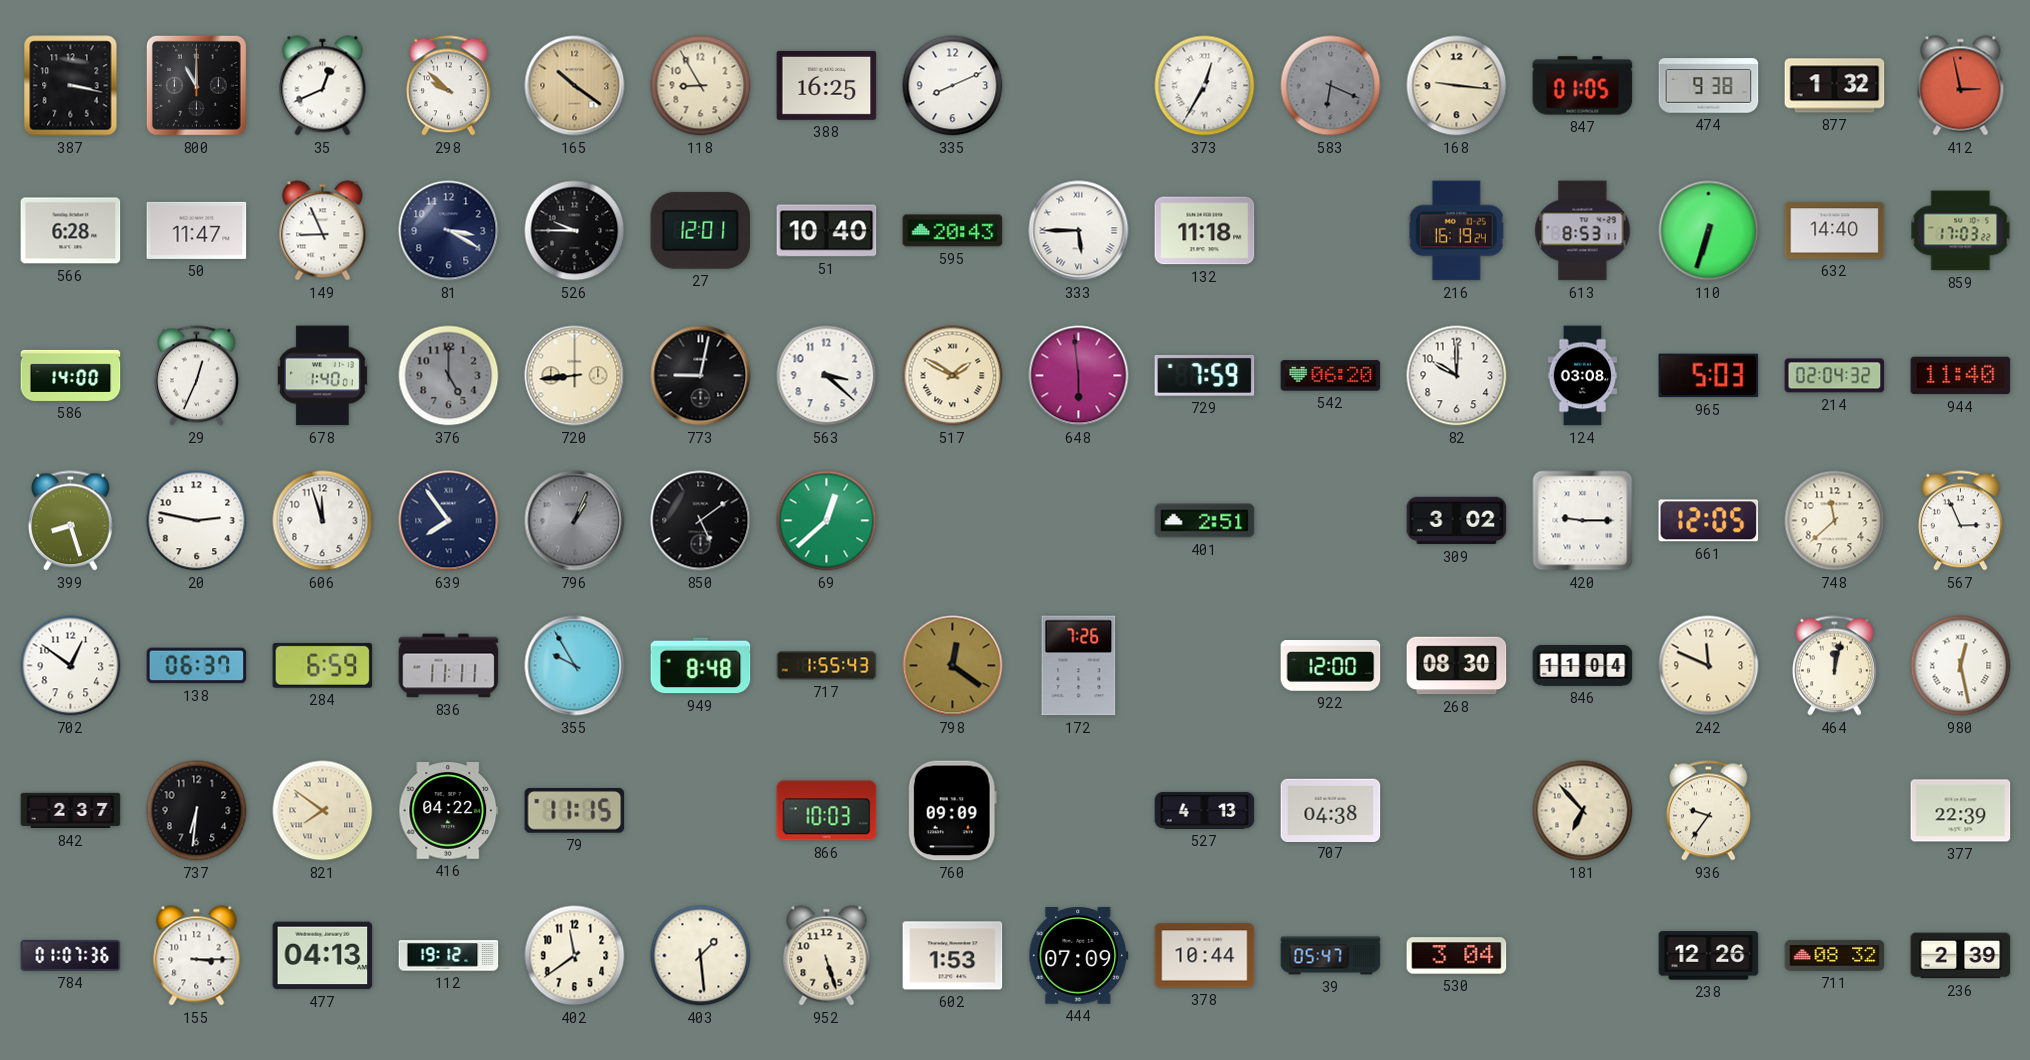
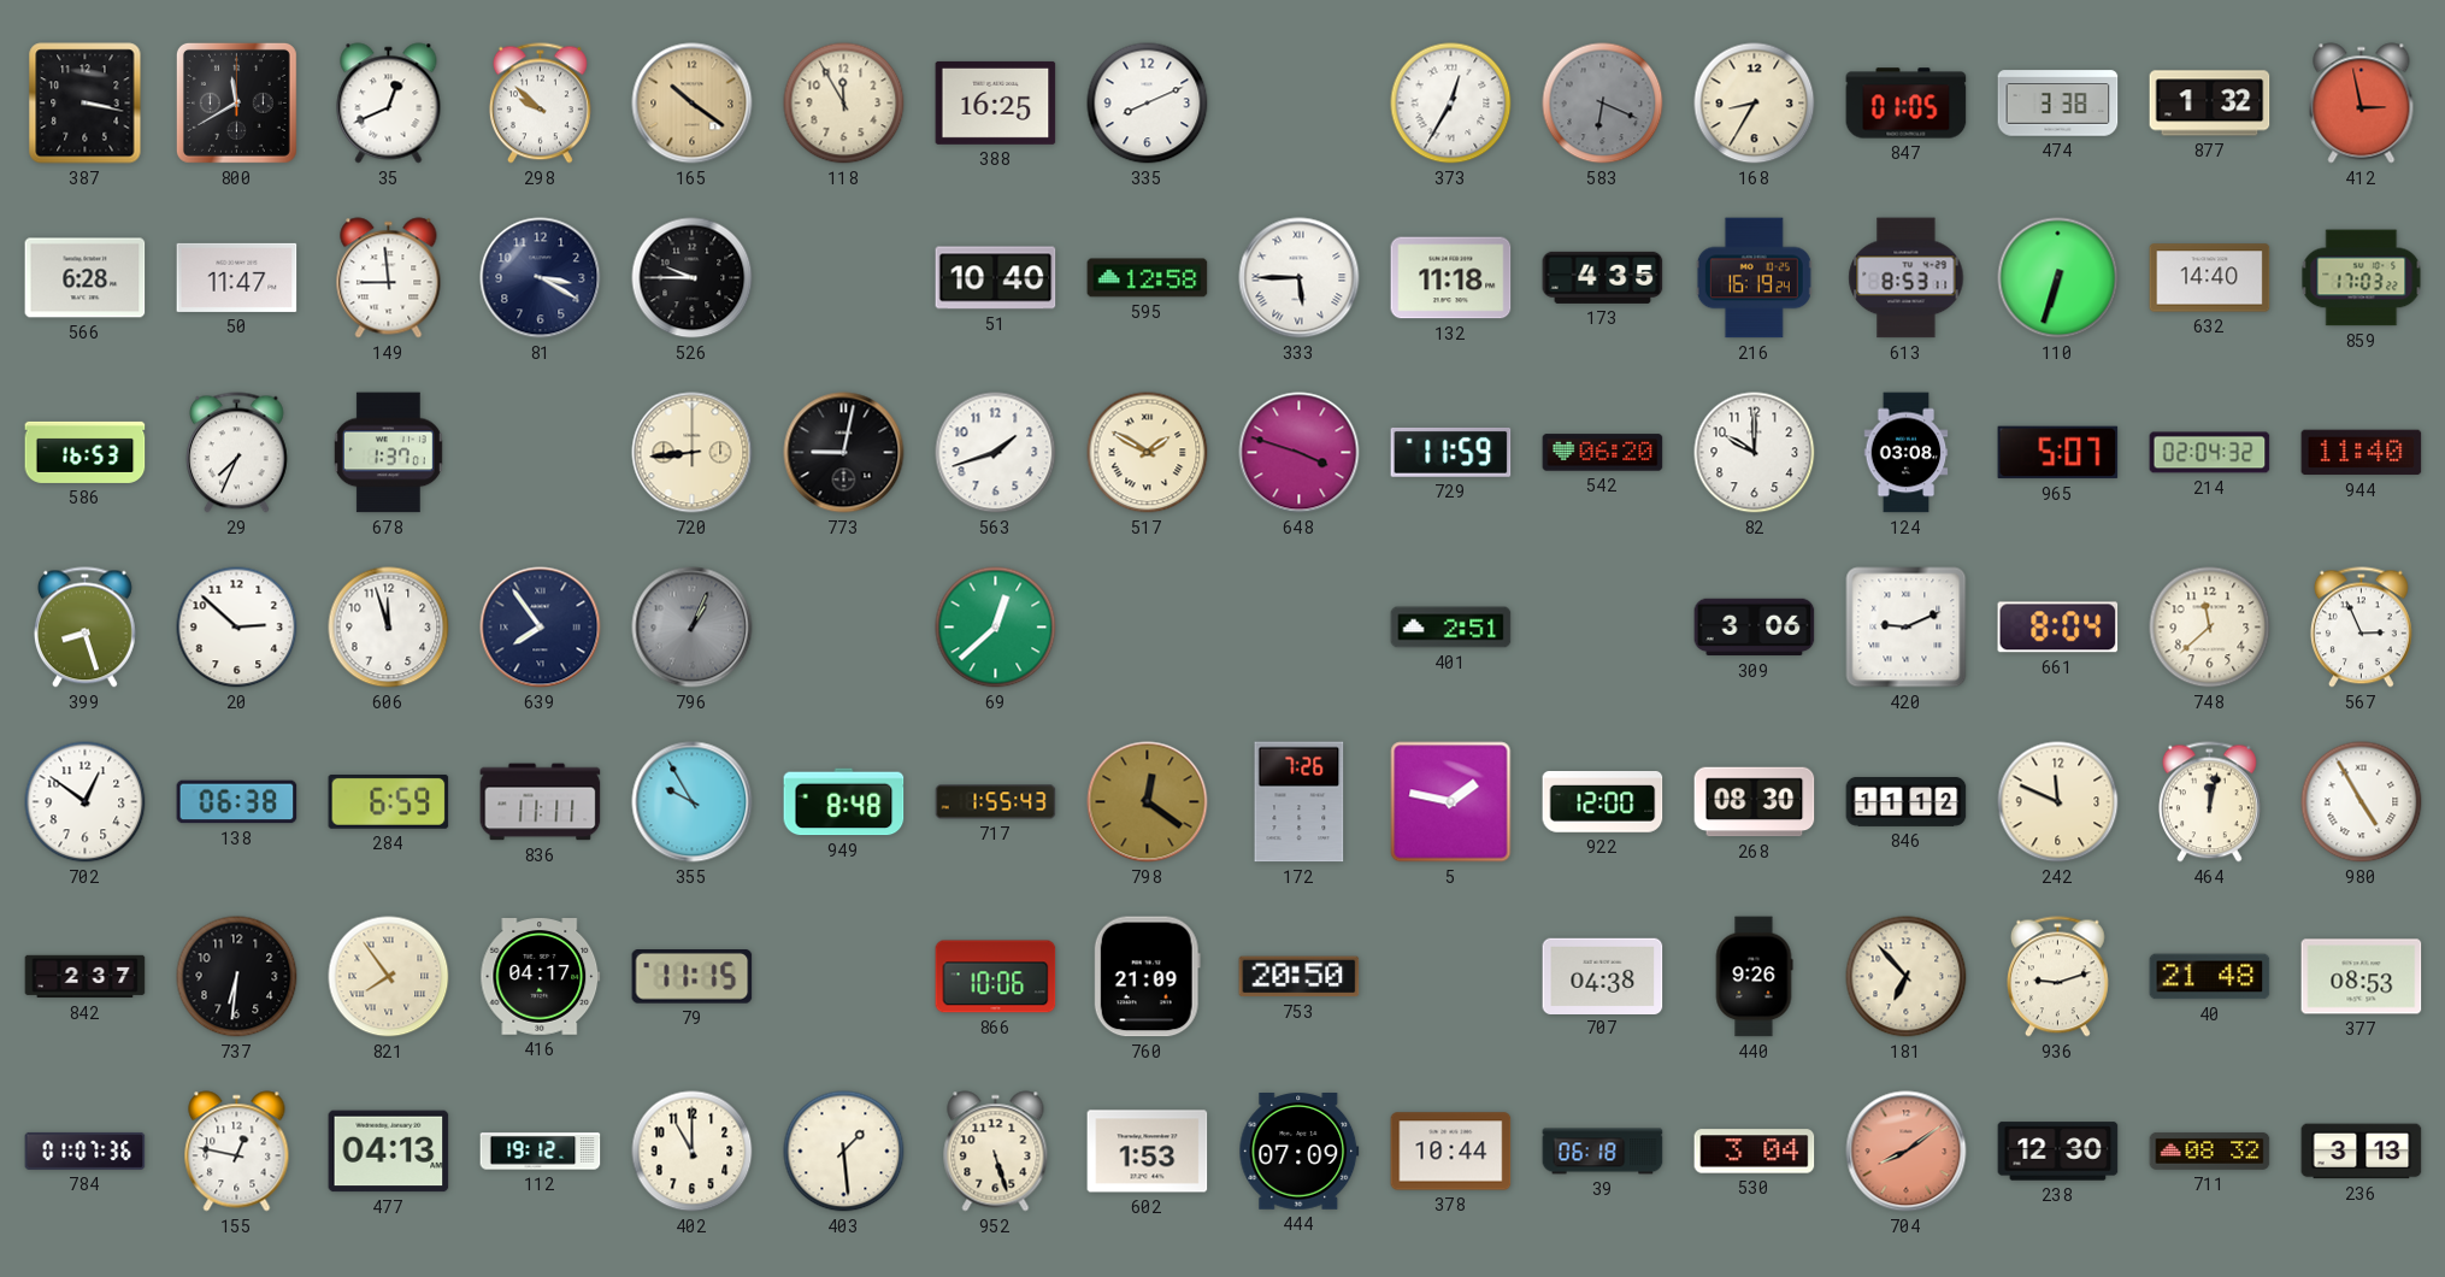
800: 11:00 -> 11:40 (236, 102)
118: 8:55 -> 11:55 (844, 104)
168: 9:16 -> 8:35 (1755, 104)
474: 9:38 -> 3:38 (2058, 104)
149: 8:56 -> 8:59 (389, 278)
27: 12:01 -> none (701, 230)
595: 20:43 -> 12:58 (1148, 278)
173: none -> 4:35 (1603, 277)
586: 14:00 -> 16:53 (86, 452)
29: 12:34 -> 7:34 (236, 453)
678: 1:40 -> 1:37 (388, 453)
376: 5:00 -> none (449, 376)
563: 3:22 -> 1:42 (996, 453)
648: 5:59 -> 3:48 (1300, 453)
729: 7:59 -> 11:59 (1451, 452)
965: 5:03 -> 5:07 (2058, 453)
20: 2:47 -> 2:52 (237, 628)
850: 5:09 -> none (701, 521)
309: 3:02 -> 3:06 (1755, 628)
420: 9:15 -> 9:11 (1907, 628)
661: 12:05 -> 8:04 (2058, 628)
138: 06:37 -> 06:38 (237, 802)
5: none -> 1:47 (1451, 802)
846: 11:04 -> 11:12 (1907, 802)
980: 12:28 -> 4:55 (2362, 802)
821: 7:51 -> 7:54 (389, 977)
416: 04:22 -> 04:17 (541, 977)
866: 10:03 -> 10:06 (996, 977)
760: 09:09 -> 21:09 (1147, 977)
753: none -> 20:50 (1300, 977)
527: 4:13 -> none (1205, 810)
440: none -> 9:26 (1754, 977)
936: 9:36 -> 9:12 (2057, 977)
40: none -> 21:48 (2210, 977)
377: 22:39 -> 08:53 (2362, 977)
155: 3:15 -> 12:47 (237, 1152)
402: 11:39 -> 11:00 (693, 1152)
39: 05:47 -> 06:18 (1603, 1152)
704: none -> 8:09 (1907, 1152)
238: 12:26 -> 12:30 (2058, 1152)
236: 2:39 -> 3:13 (2362, 1152)
